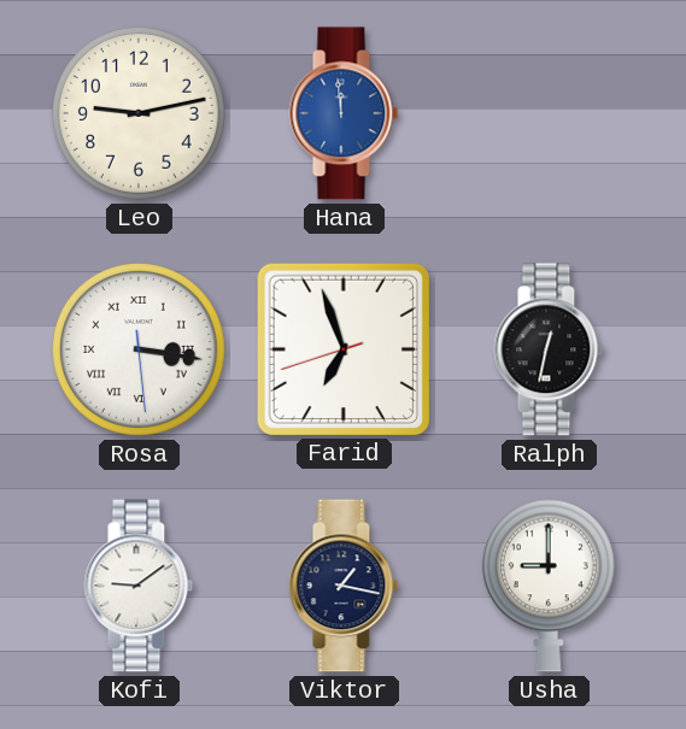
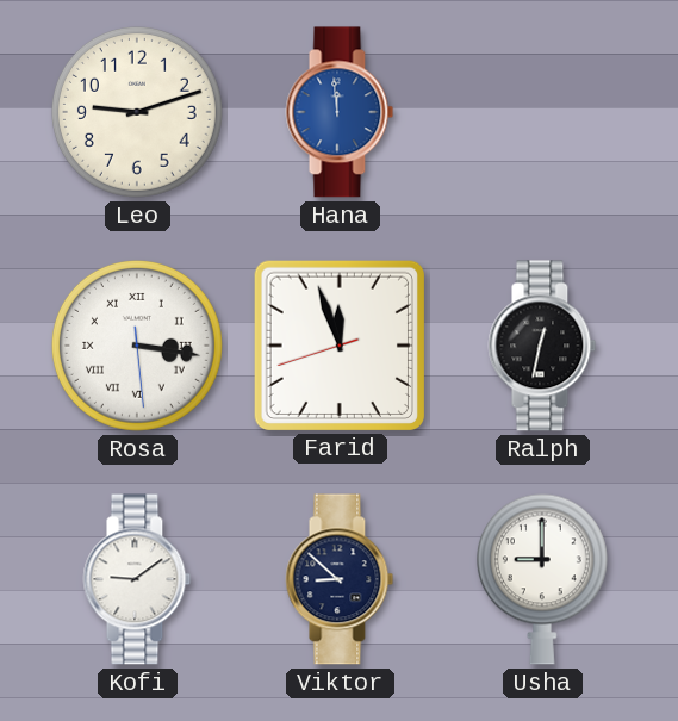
Leo: 9:13 -> 9:12 (137, 112)
Farid: 6:56 -> 11:56 (338, 344)
Viktor: 1:17 -> 8:52 (340, 579)
